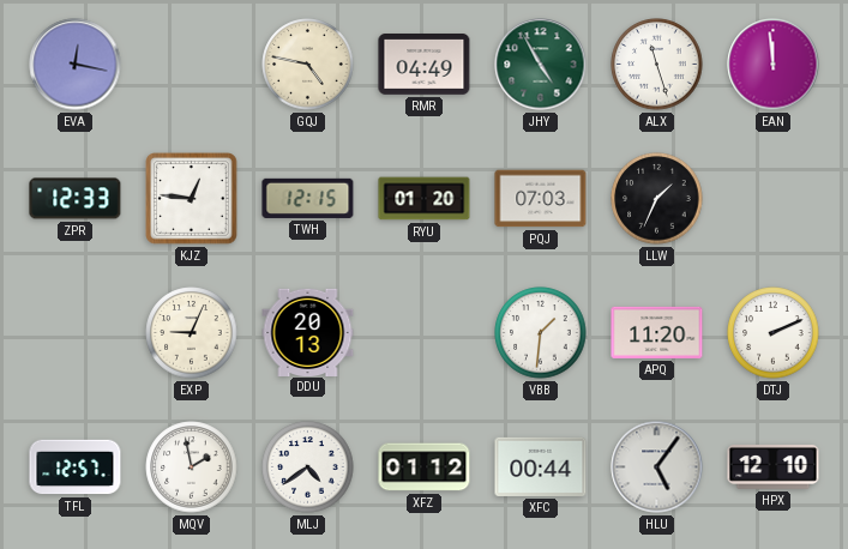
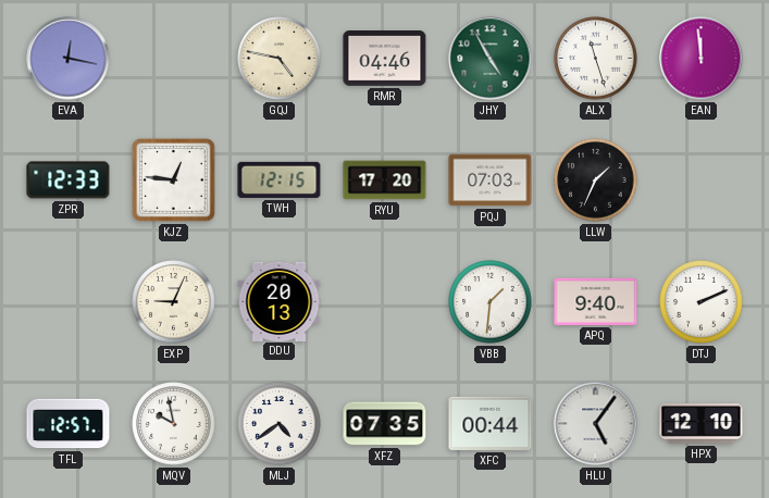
RMR: 04:49 -> 04:46 (385, 59)
RYU: 01:20 -> 17:20 (385, 180)
APQ: 11:20 -> 9:40 (596, 301)
MQV: 1:58 -> 9:58 (174, 424)
XFZ: 01:12 -> 07:35 (385, 424)
